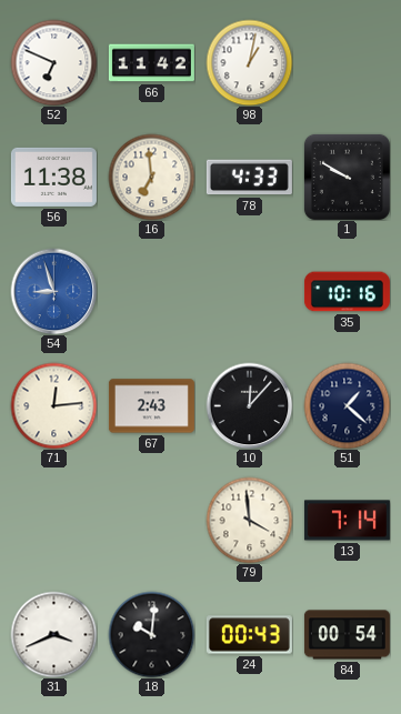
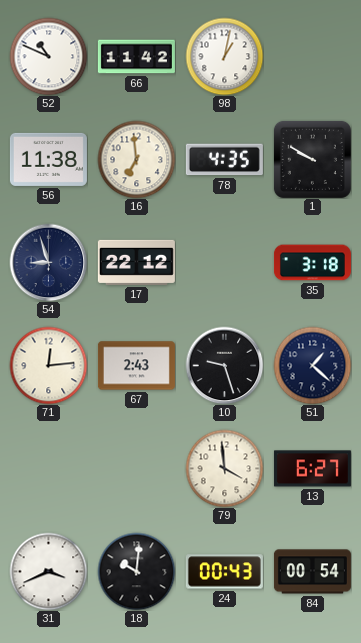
52: 6:49 -> 10:49 (48, 56)
78: 4:33 -> 4:35 (224, 160)
54 dial: blue -> navy (48, 262)
17: none -> 22:12 (136, 262)
35: 10:16 -> 3:18 (312, 263)
10: 12:07 -> 9:27 (224, 365)
13: 7:14 -> 6:27 (312, 469)
